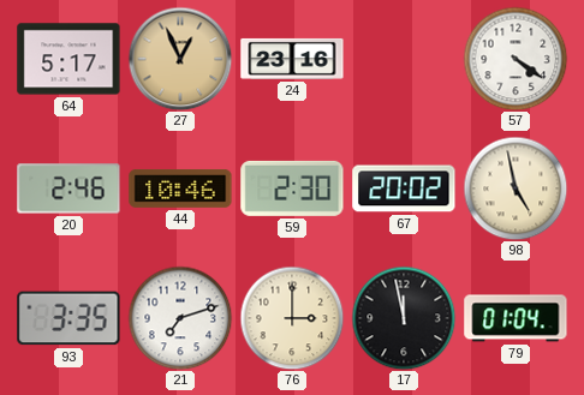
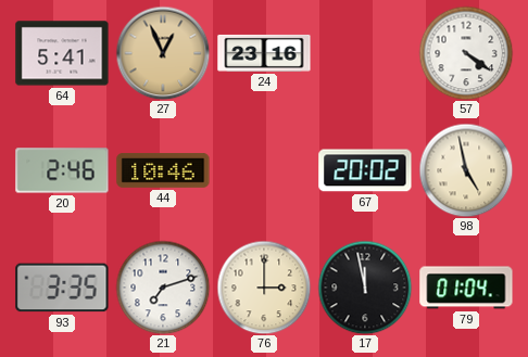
64: 5:17 -> 5:41 (62, 53)
59: 2:30 -> none (292, 188)
